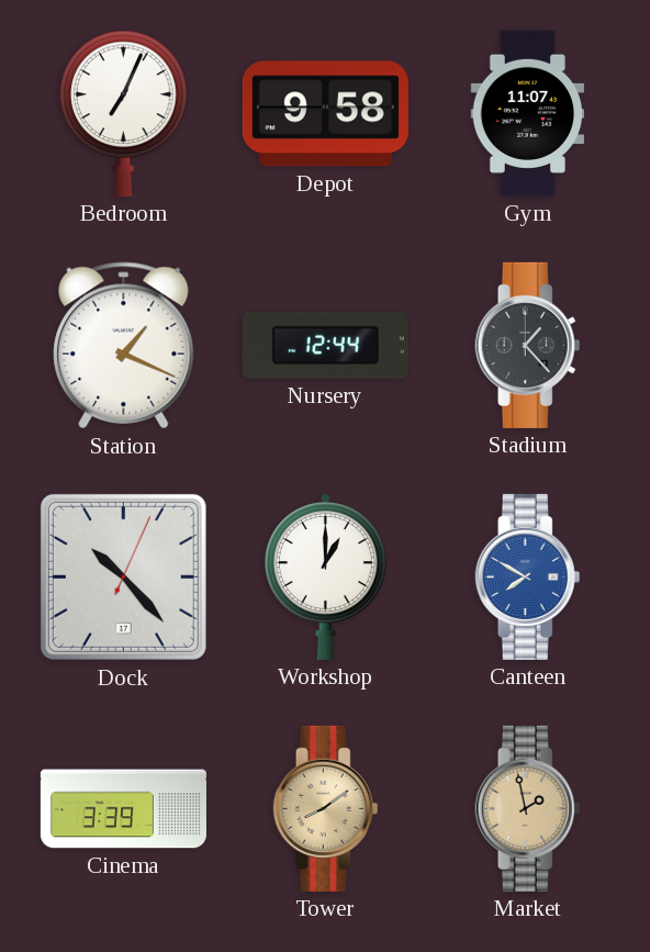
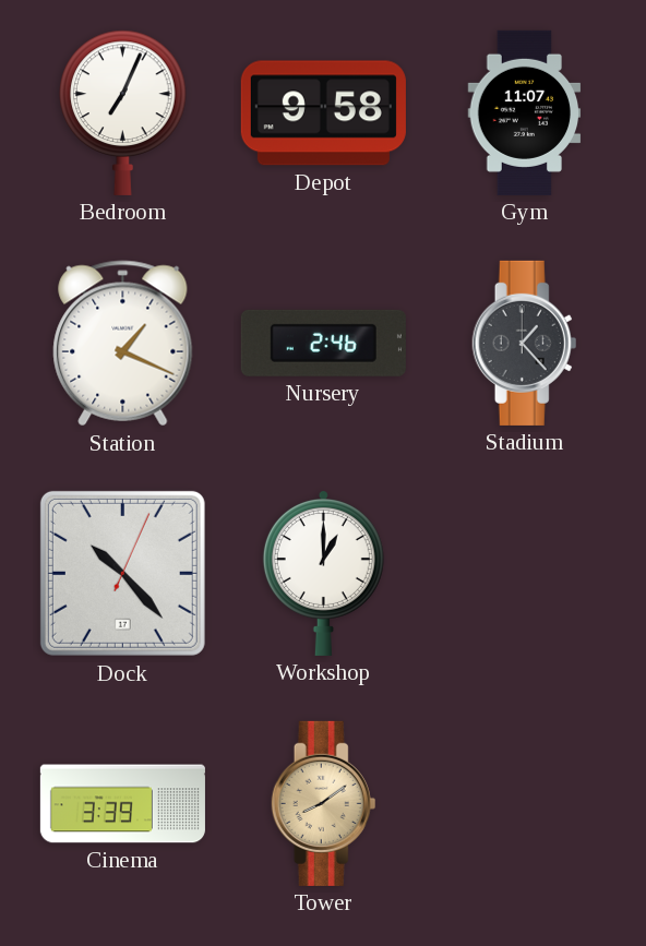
Nursery: 12:44 -> 2:46 (323, 343)
Canteen: 7:50 -> none (528, 576)
Market: 1:58 -> none (528, 808)
